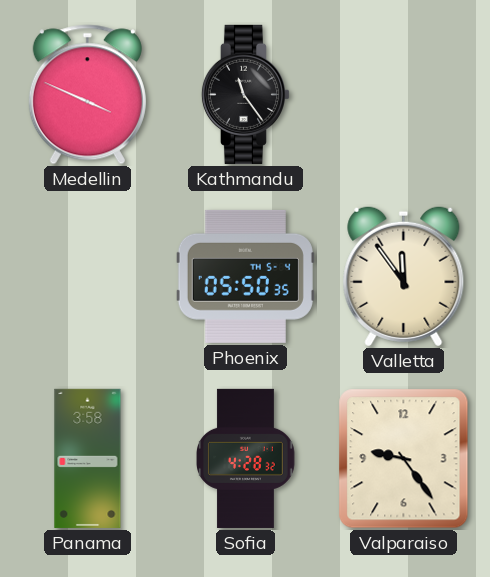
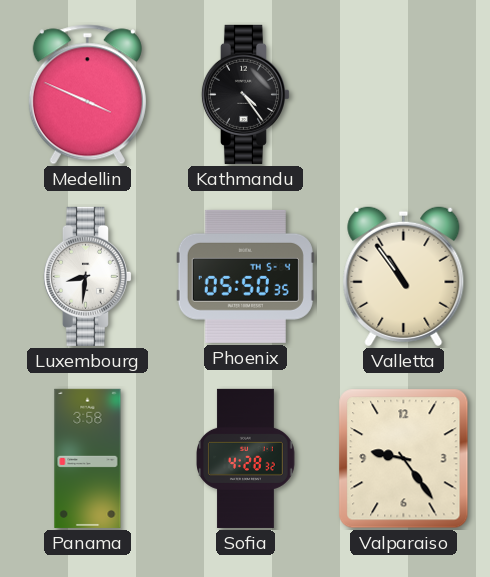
Kathmandu: 11:24 -> 4:24 (245, 94)
Luxembourg: none -> 8:31 (87, 276)
Valletta: 11:54 -> 10:54 (404, 277)
